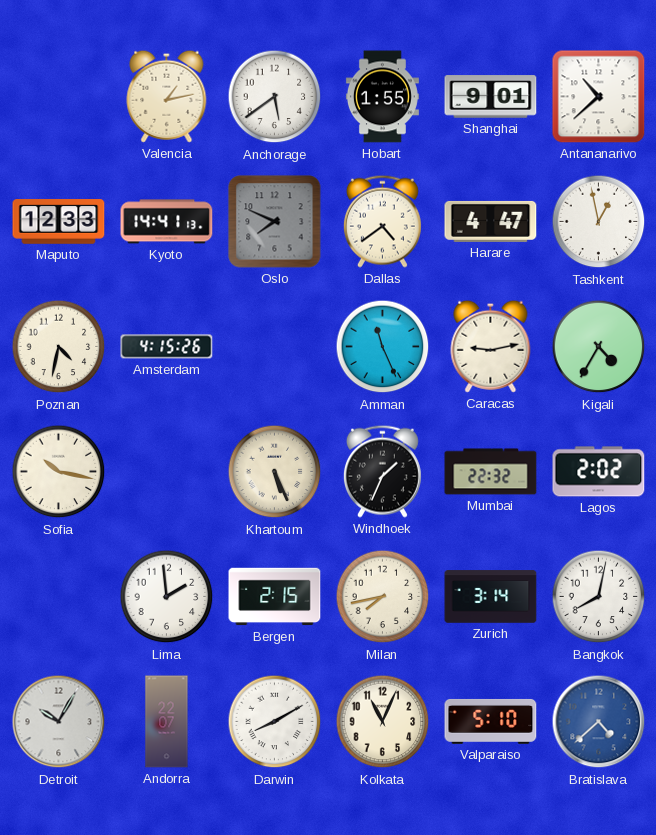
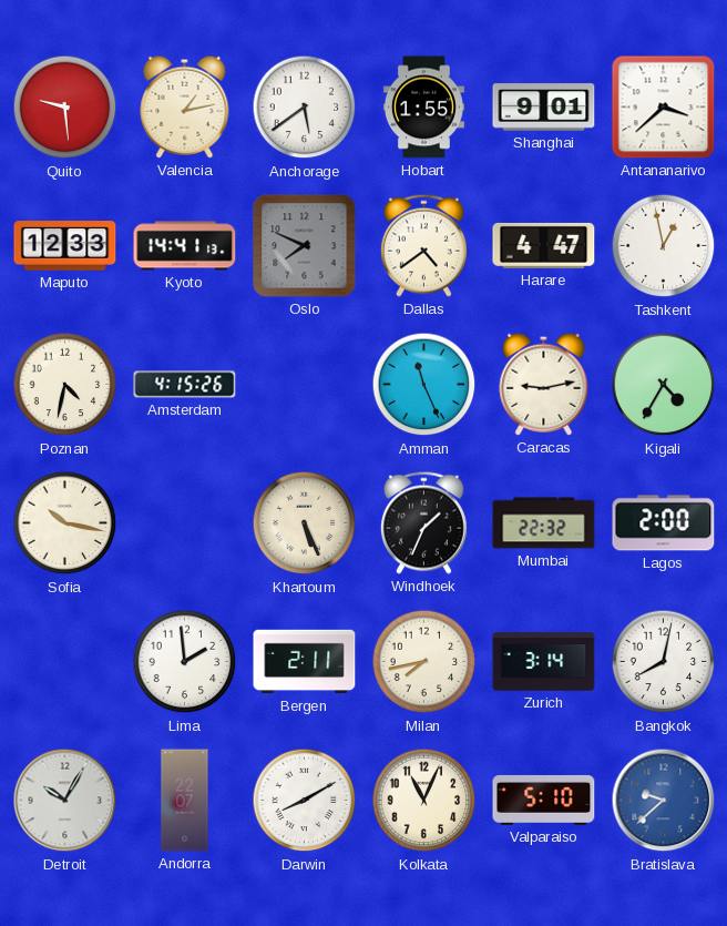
Quito: none -> 9:29 (65, 108)
Antananarivo: 10:38 -> 3:38 (664, 108)
Lagos: 2:02 -> 2:00 (664, 523)
Bergen: 2:15 -> 2:11 (305, 662)
Bratislava: 4:38 -> 9:38 (664, 801)
